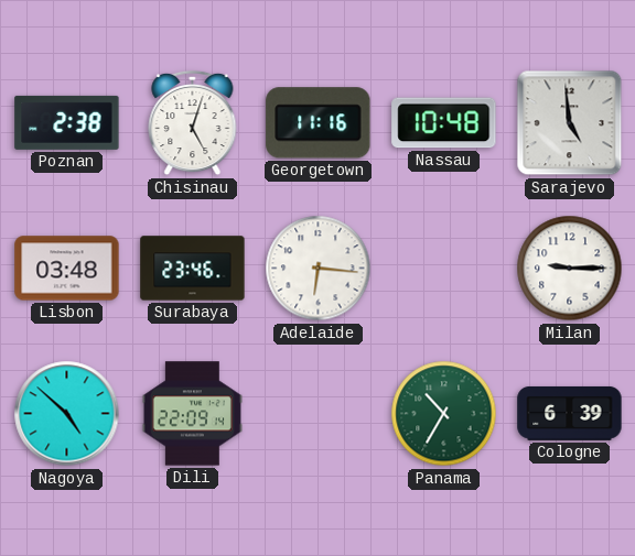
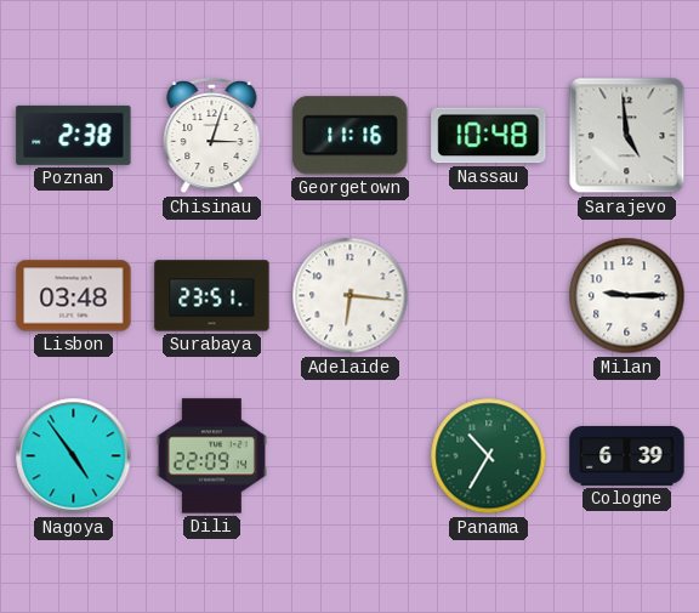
Chisinau: 5:03 -> 3:03 (212, 136)
Surabaya: 23:46 -> 23:51 (212, 296)
Nagoya: 4:52 -> 4:54 (74, 456)
